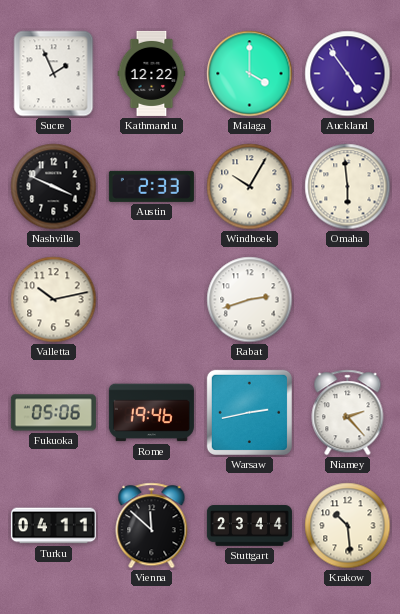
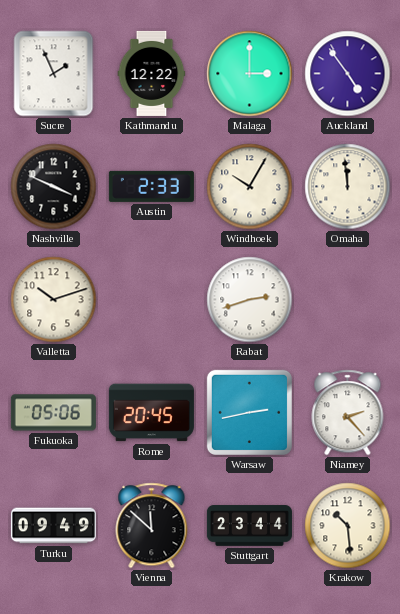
Malaga: 4:00 -> 3:00 (250, 74)
Omaha: 5:59 -> 11:59 (348, 187)
Valletta: 10:13 -> 10:12 (54, 300)
Rome: 19:46 -> 20:45 (151, 413)
Turku: 04:11 -> 09:49 (53, 526)
